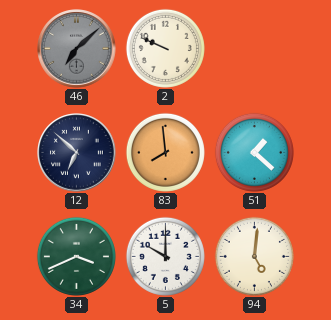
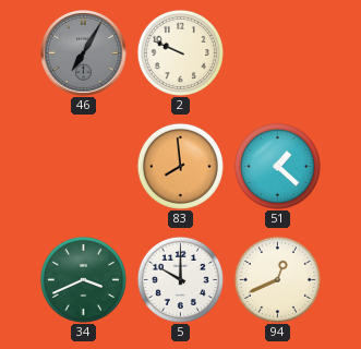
46: 7:08 -> 7:05 (84, 53)
12: 6:52 -> none (77, 153)
94: 5:01 -> 12:41 (277, 279)
